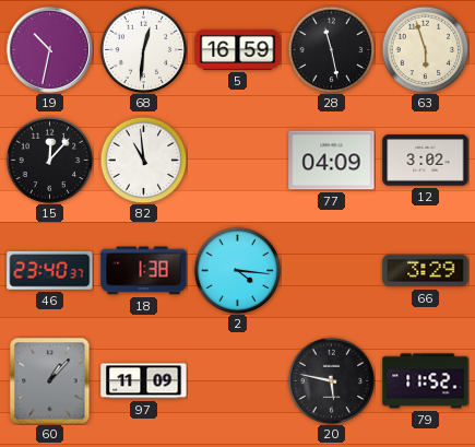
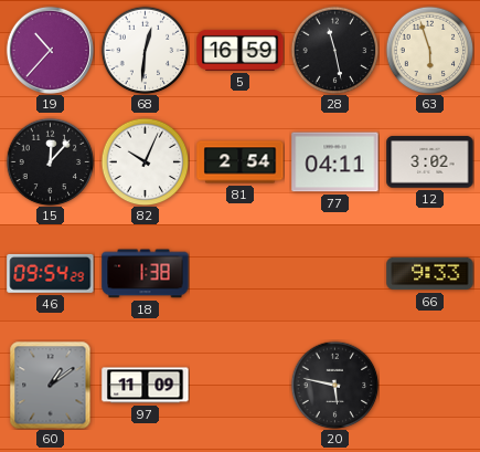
19: 10:32 -> 10:37 (50, 50)
82: 10:59 -> 10:04 (145, 161)
81: none -> 2:54 (241, 162)
77: 04:09 -> 04:11 (335, 162)
46: 23:40 -> 09:54 (51, 273)
2: 4:16 -> none (237, 270)
66: 3:29 -> 9:33 (430, 274)
60: 1:07 -> 1:09 (51, 385)
79: 11:52 -> none (426, 381)
